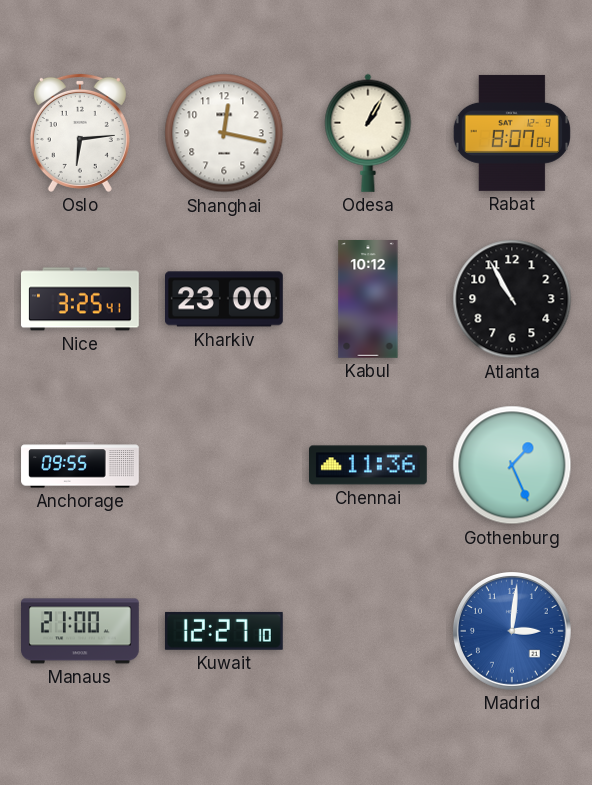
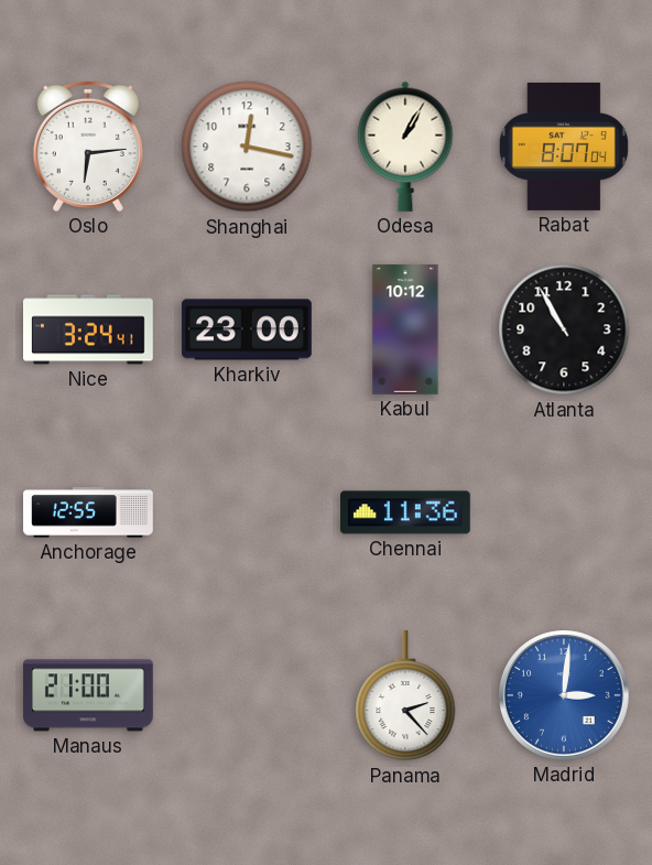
Nice: 3:25 -> 3:24 (89, 329)
Anchorage: 09:55 -> 12:55 (88, 512)
Gothenburg: 1:26 -> none (512, 465)
Kuwait: 12:27 -> none (224, 631)
Panama: none -> 2:23 (405, 696)
